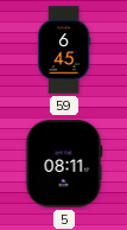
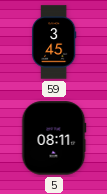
59: 6:45 -> 3:45 (54, 42)
